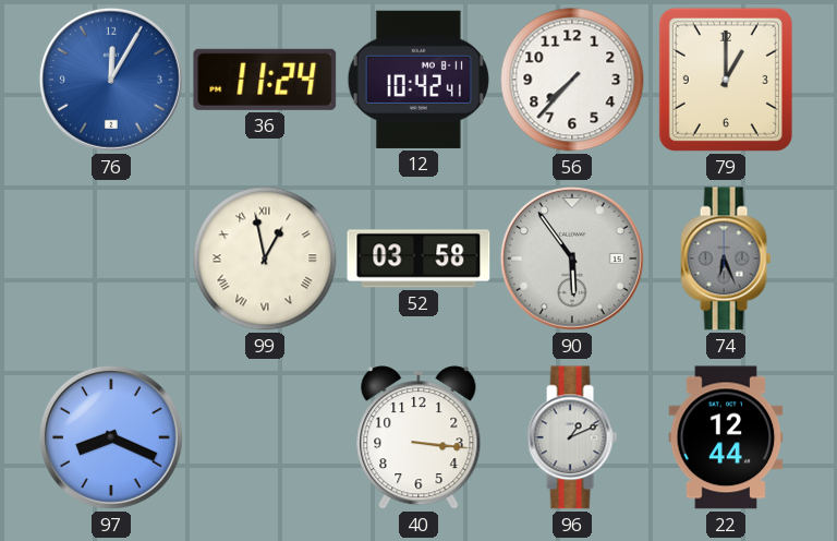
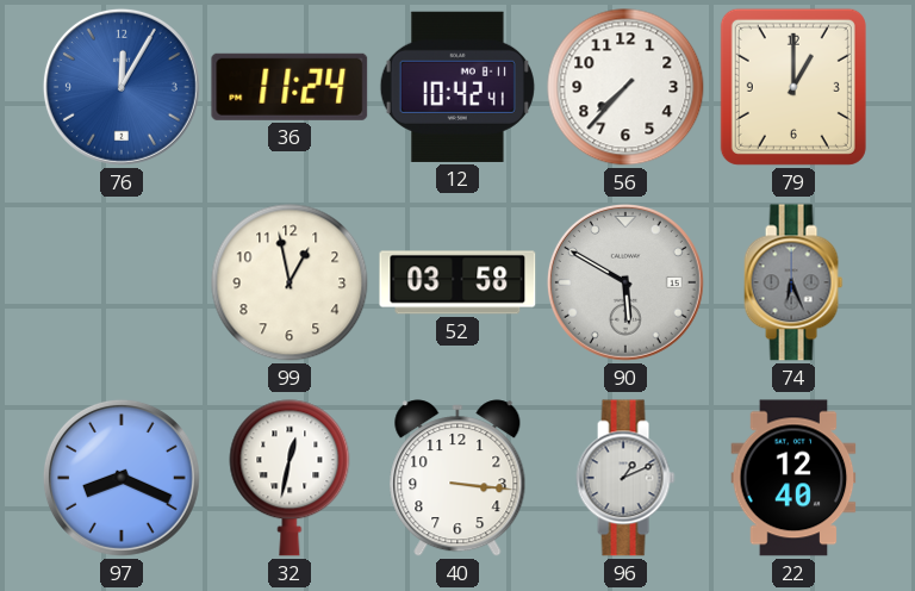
99 numerals: Roman -> Arabic (290, 282)
90: 5:54 -> 5:50 (625, 282)
32: none -> 12:32 (290, 478)
22: 12:44 -> 12:40 (793, 478)
